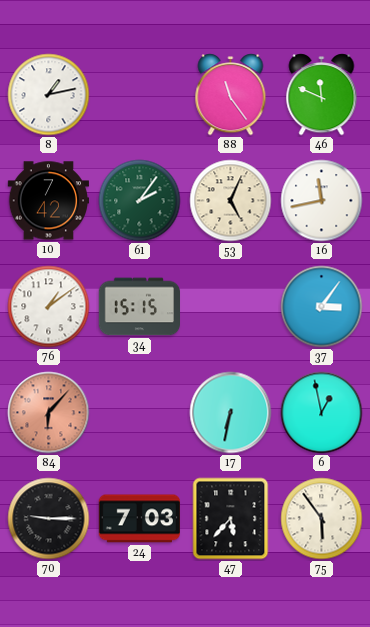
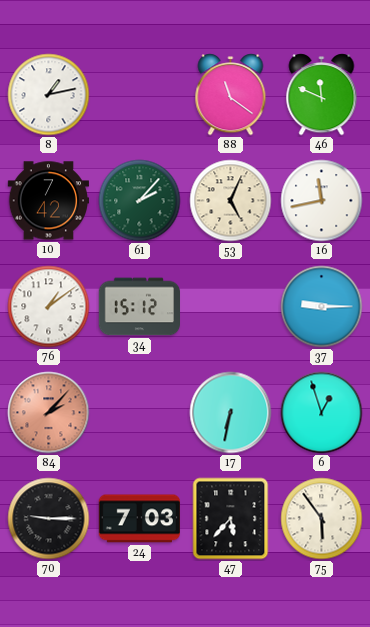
88: 11:24 -> 11:21 (231, 95)
61: 2:06 -> 2:07 (140, 201)
34: 15:15 -> 15:12 (139, 307)
37: 3:06 -> 9:15 (322, 307)
84: 6:07 -> 2:07 (49, 413)
6: 12:58 -> 12:57 (322, 413)
